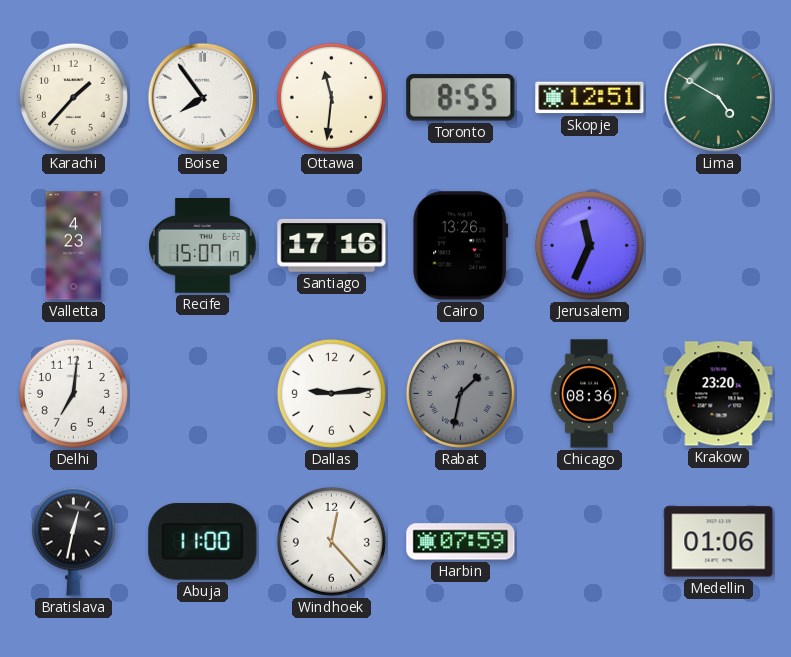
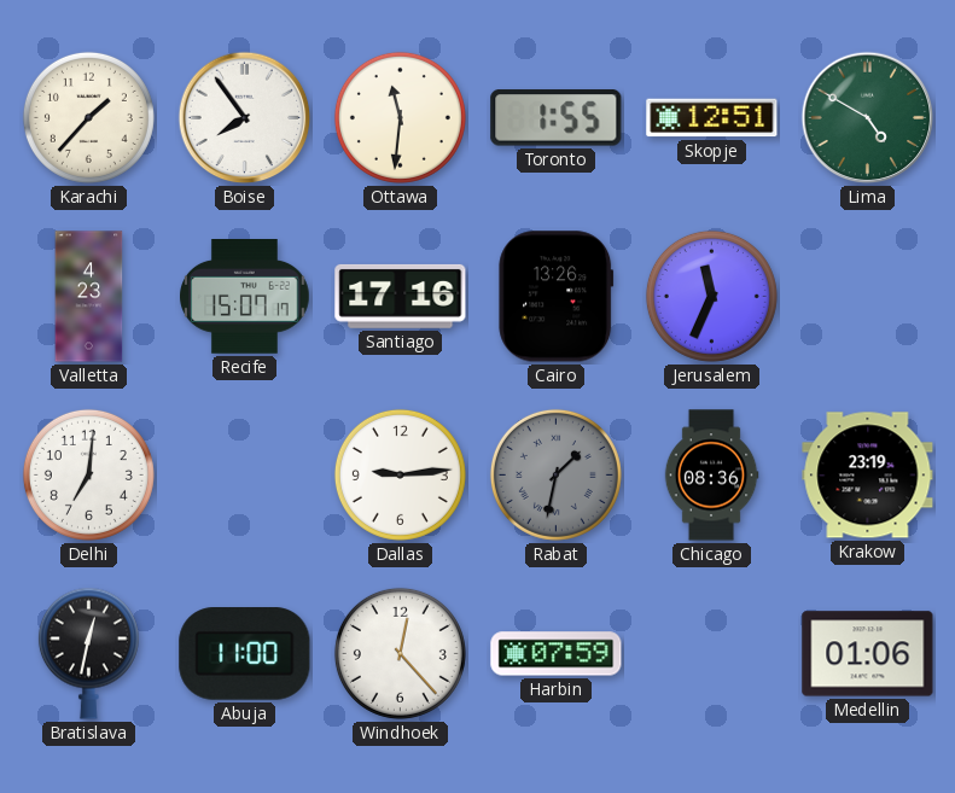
Toronto: 8:55 -> 1:55 (557, 118)
Krakow: 23:20 -> 23:19 (868, 476)
